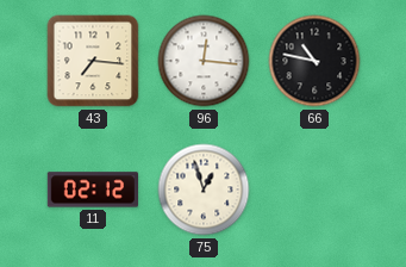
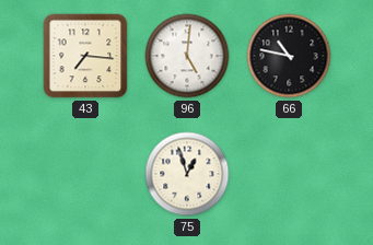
96: 12:16 -> 5:01 (187, 56)
11: 02:12 -> none (92, 190)
